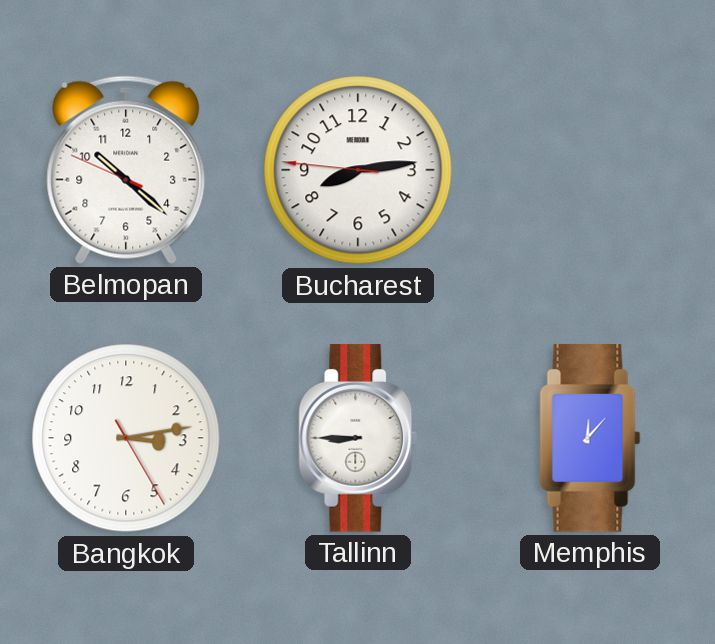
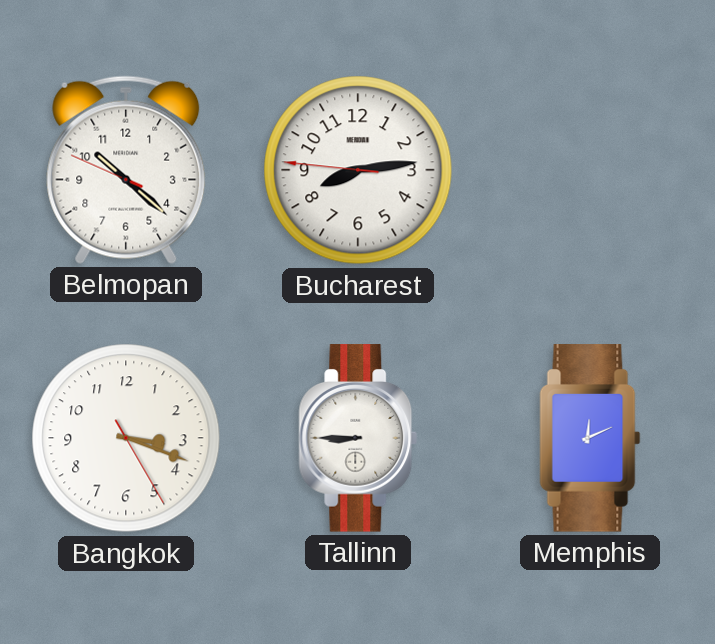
Bangkok: 3:13 -> 3:18 (126, 438)
Memphis: 12:07 -> 12:11 (590, 438)
